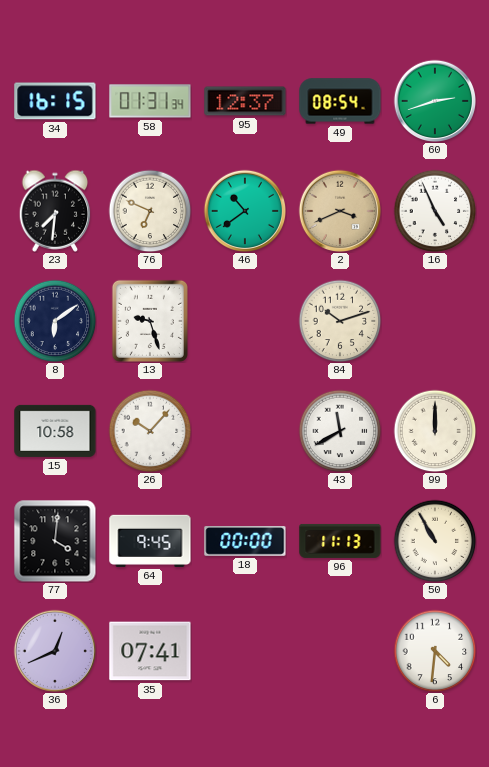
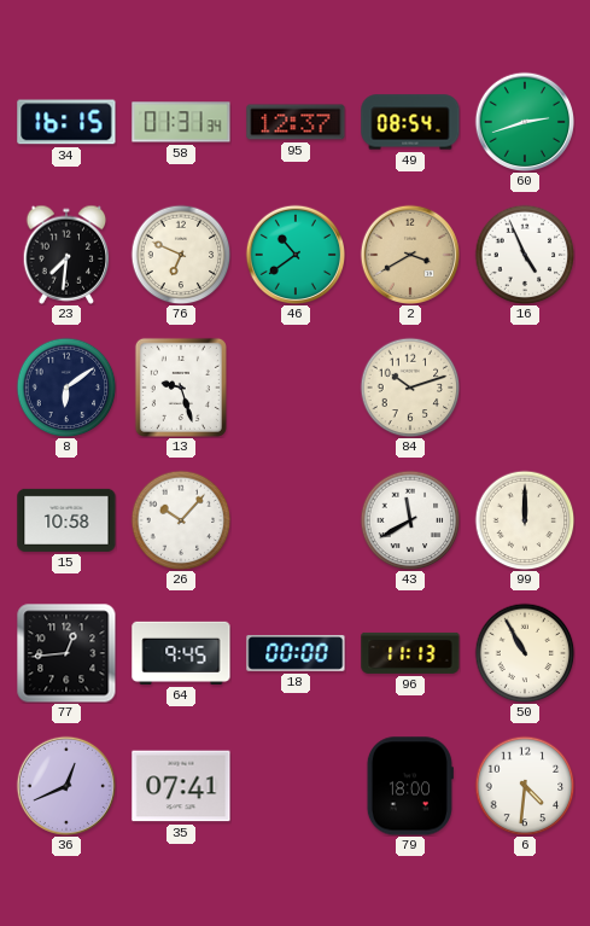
2: 3:41 -> 3:40 (409, 254)
77: 4:01 -> 12:44 (66, 653)
79: none -> 18:00 (410, 786)
